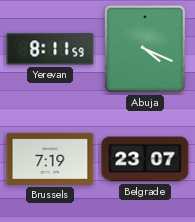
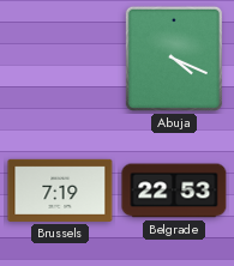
Yerevan: 8:11 -> none (50, 49)
Belgrade: 23:07 -> 22:53 (174, 191)
